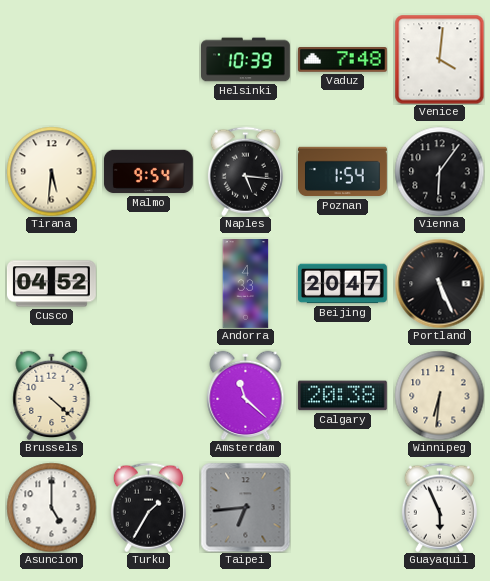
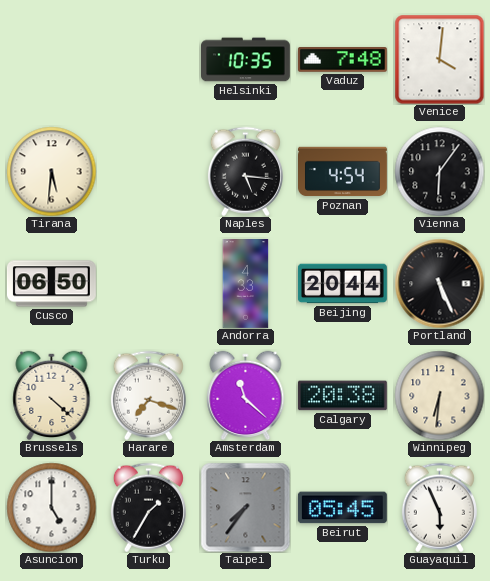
Helsinki: 10:39 -> 10:35 (246, 60)
Malmo: 9:54 -> none (149, 172)
Poznan: 1:54 -> 4:54 (343, 172)
Cusco: 04:52 -> 06:50 (52, 284)
Beijing: 20:47 -> 20:44 (342, 284)
Harare: none -> 7:18 (148, 395)
Taipei: 6:44 -> 7:36 (245, 507)
Beirut: none -> 05:45 (342, 508)
